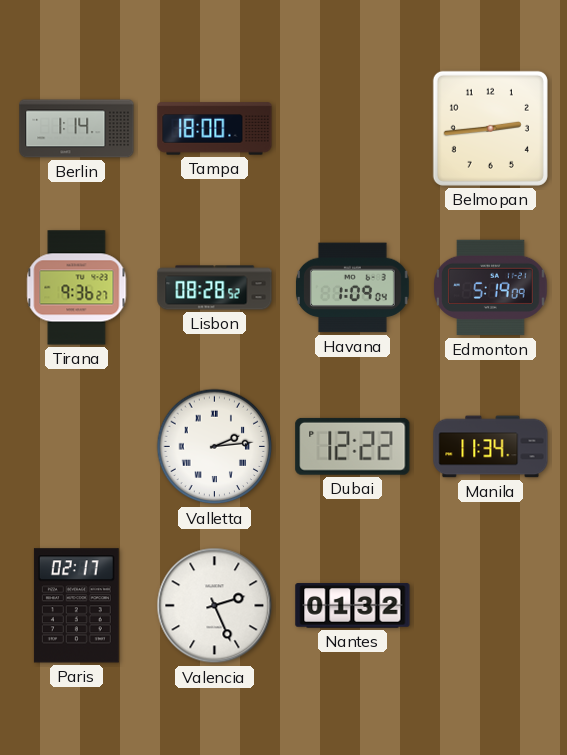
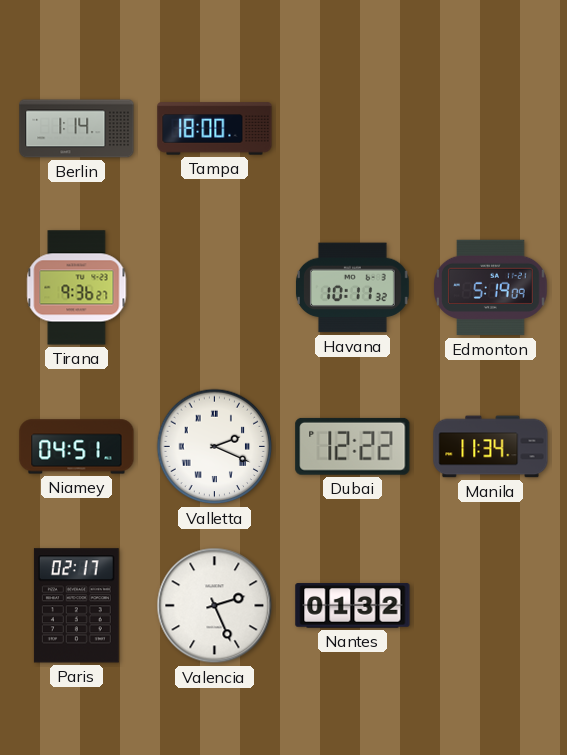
Belmopan: 2:44 -> none (490, 128)
Lisbon: 08:28 -> none (215, 288)
Havana: 1:09 -> 10:11 (352, 288)
Niamey: none -> 04:51 (77, 447)
Valletta: 2:14 -> 2:19 (215, 447)
